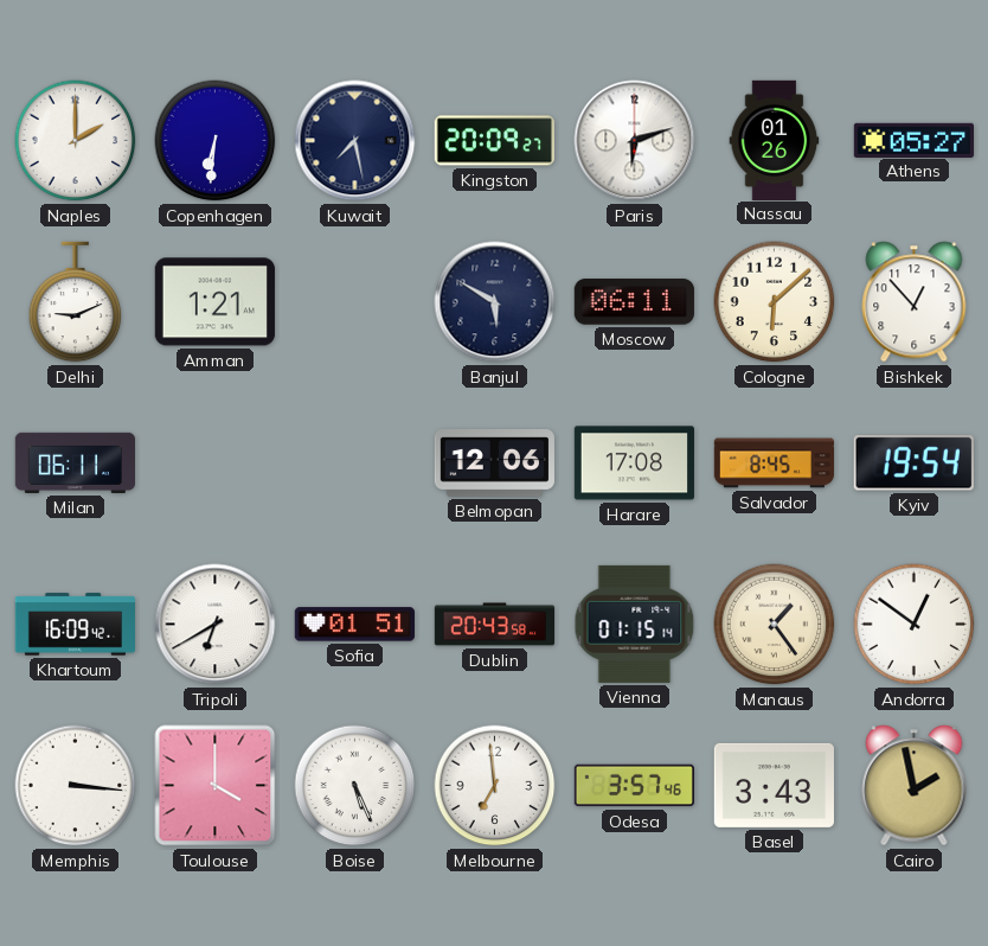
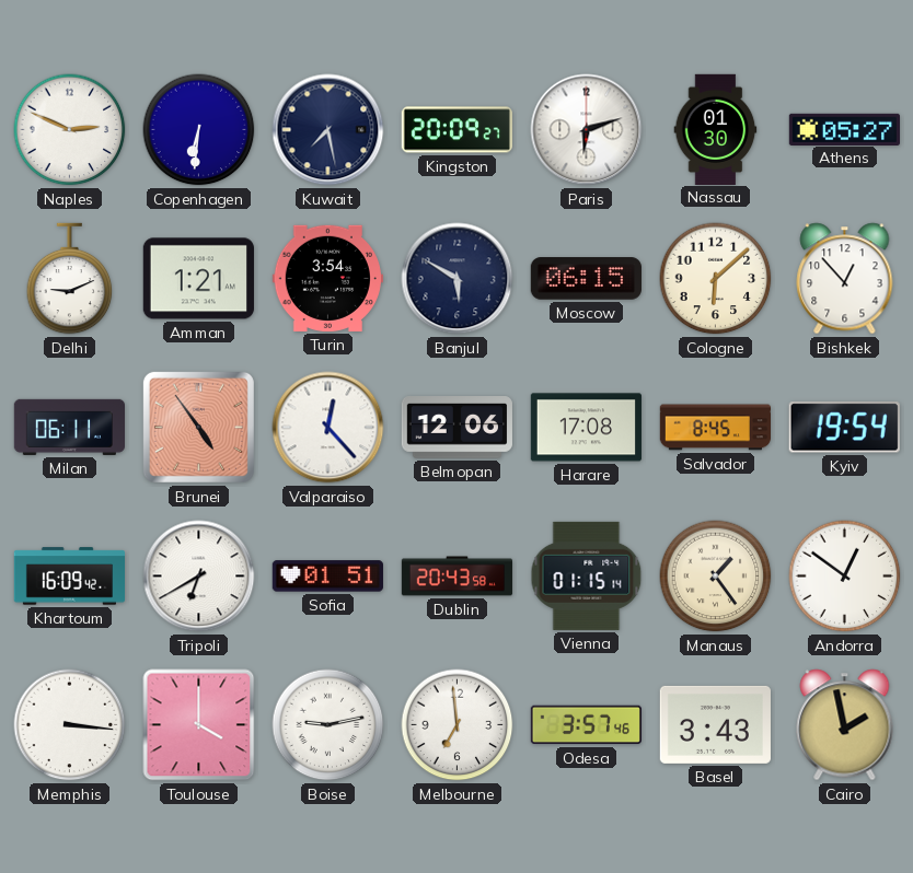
Naples: 2:00 -> 2:49 (70, 130)
Nassau: 01:26 -> 01:30 (716, 129)
Turin: none -> 3:54 (327, 278)
Moscow: 06:11 -> 06:15 (586, 279)
Brunei: none -> 4:54 (198, 427)
Valparaiso: none -> 12:23 (328, 428)
Boise: 5:26 -> 9:13 (328, 725)
